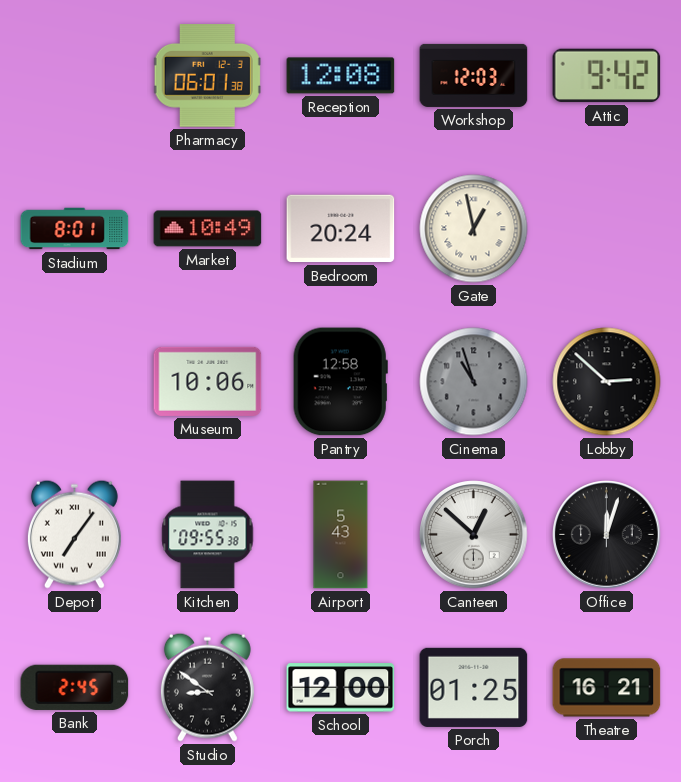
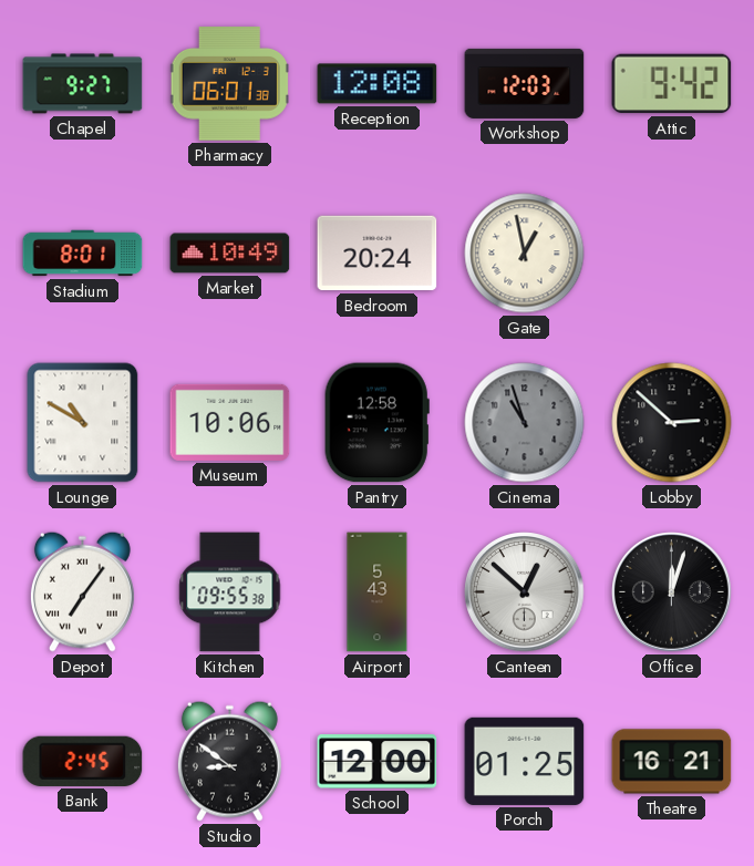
Chapel: none -> 9:27 (83, 84)
Lounge: none -> 10:50 (83, 423)
